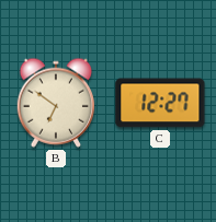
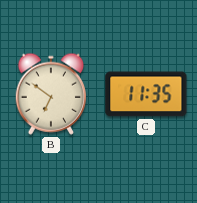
C: 12:27 -> 11:35 (146, 94)
